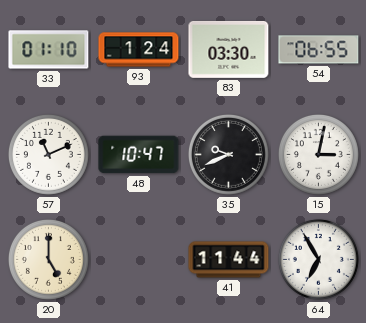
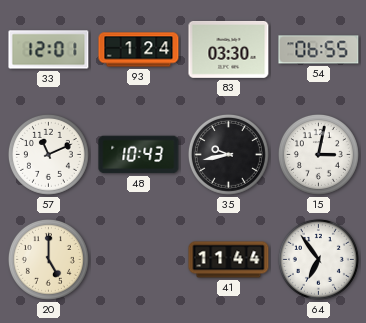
33: 01:10 -> 12:01 (49, 50)
48: 10:47 -> 10:43 (139, 155)
35: 9:41 -> 9:43 (228, 154)
64: 6:55 -> 6:54 (318, 259)
